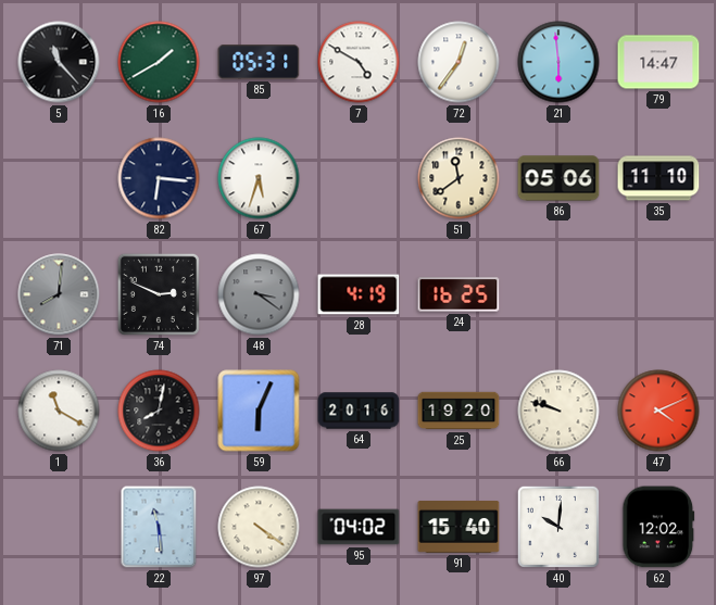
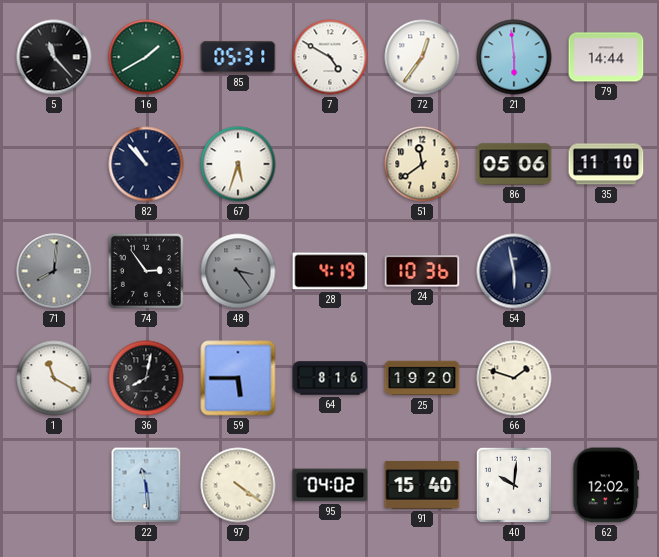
79: 14:47 -> 14:44 (606, 57)
82: 6:16 -> 10:53 (146, 164)
74: 2:49 -> 2:54 (146, 271)
48: 3:21 -> 3:24 (238, 271)
24: 16:25 -> 10:36 (422, 271)
54: none -> 5:58 (514, 271)
59: 6:04 -> 5:45 (238, 378)
64: 20:16 -> 8:16 (330, 378)
66: 9:48 -> 1:48 (514, 378)
47: 4:11 -> none (658, 411)
